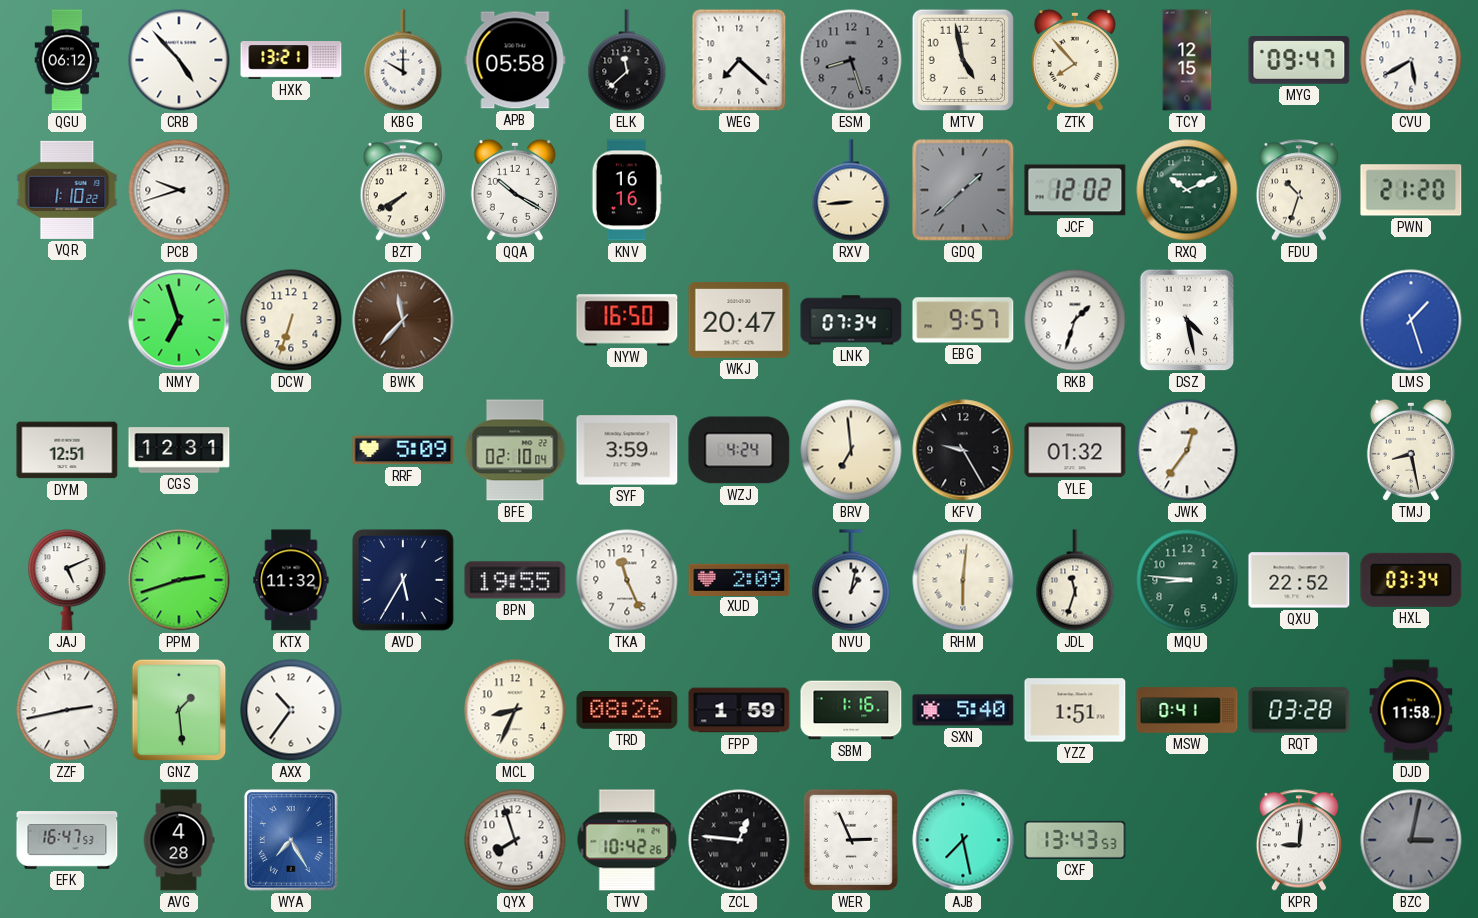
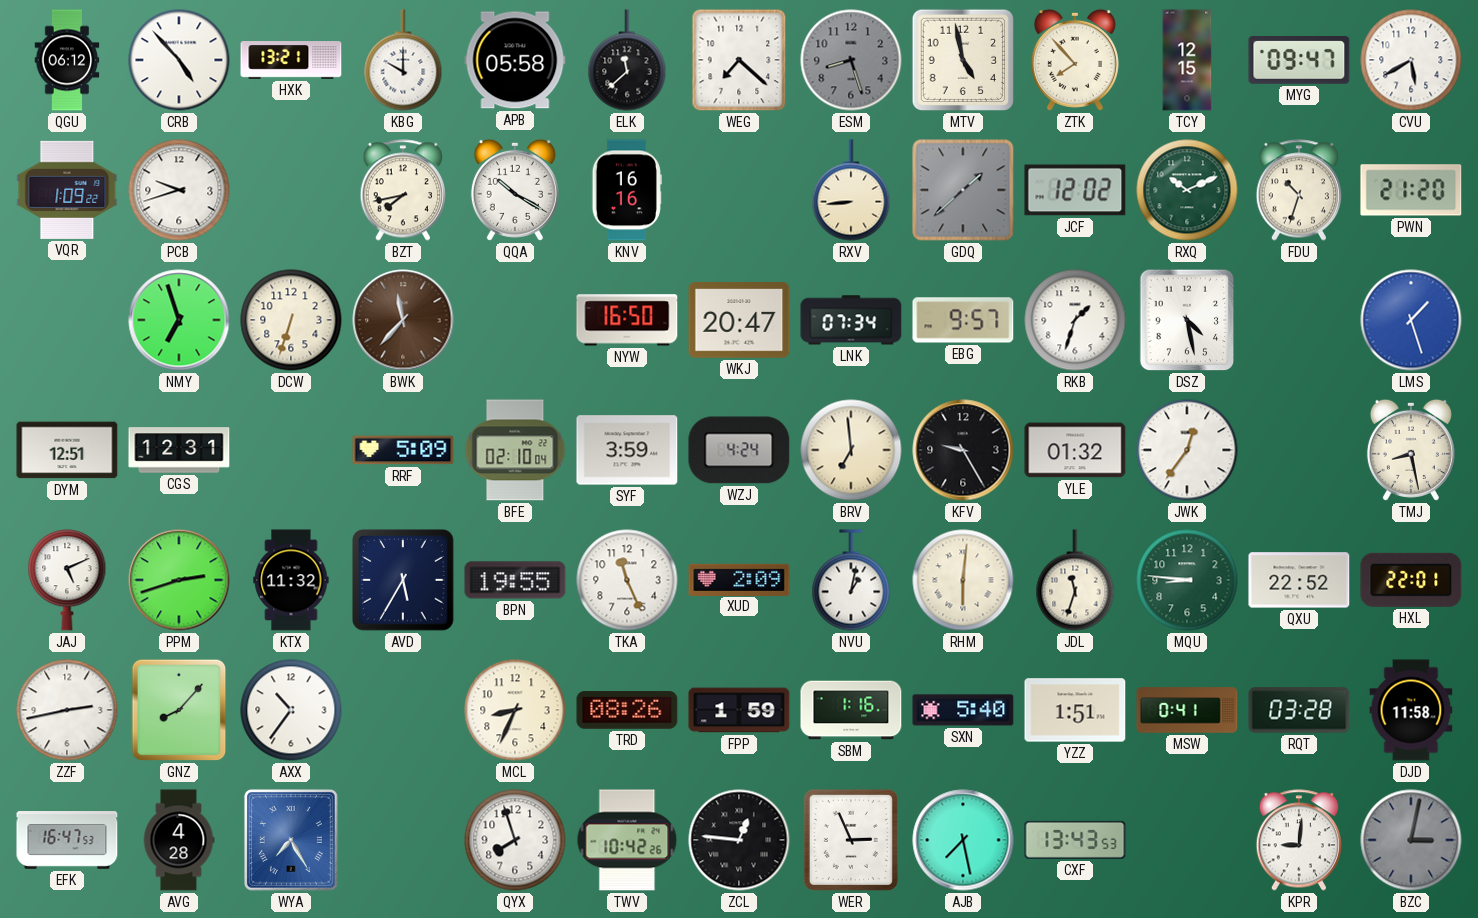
VQR: 1:10 -> 1:09 (67, 190)
BZT: 7:40 -> 7:43 (402, 190)
HXL: 03:34 -> 22:01 (1411, 580)
GNZ: 1:29 -> 8:07 (179, 710)
